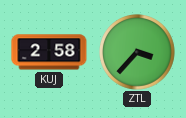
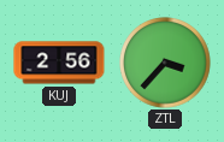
KUJ: 2:58 -> 2:56 (59, 63)
